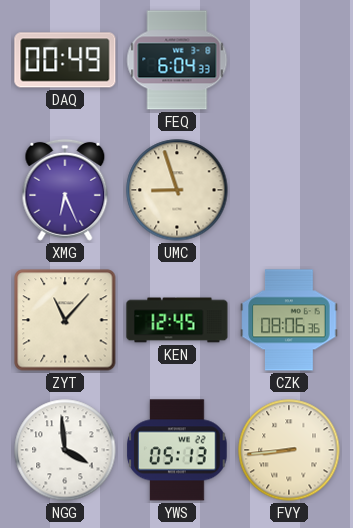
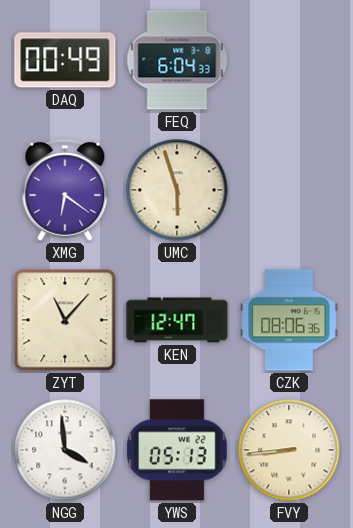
XMG: 6:26 -> 6:21 (65, 190)
UMC: 8:57 -> 5:57 (177, 190)
KEN: 12:45 -> 12:47 (177, 320)
